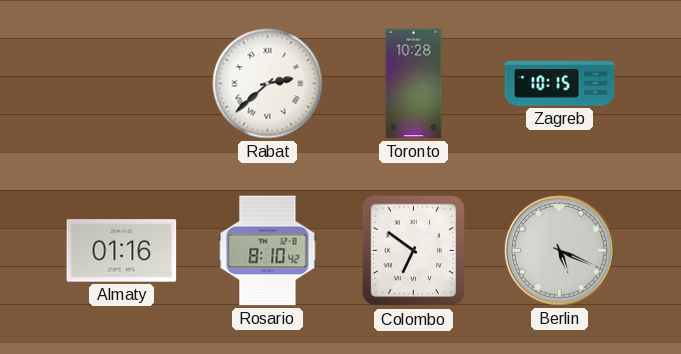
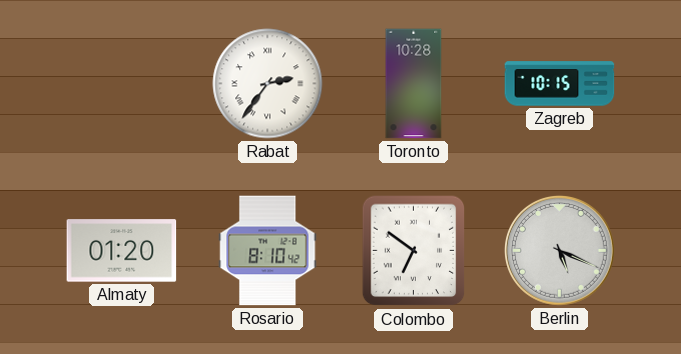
Rabat: 2:38 -> 2:36 (268, 84)
Almaty: 01:16 -> 01:20 (122, 251)
